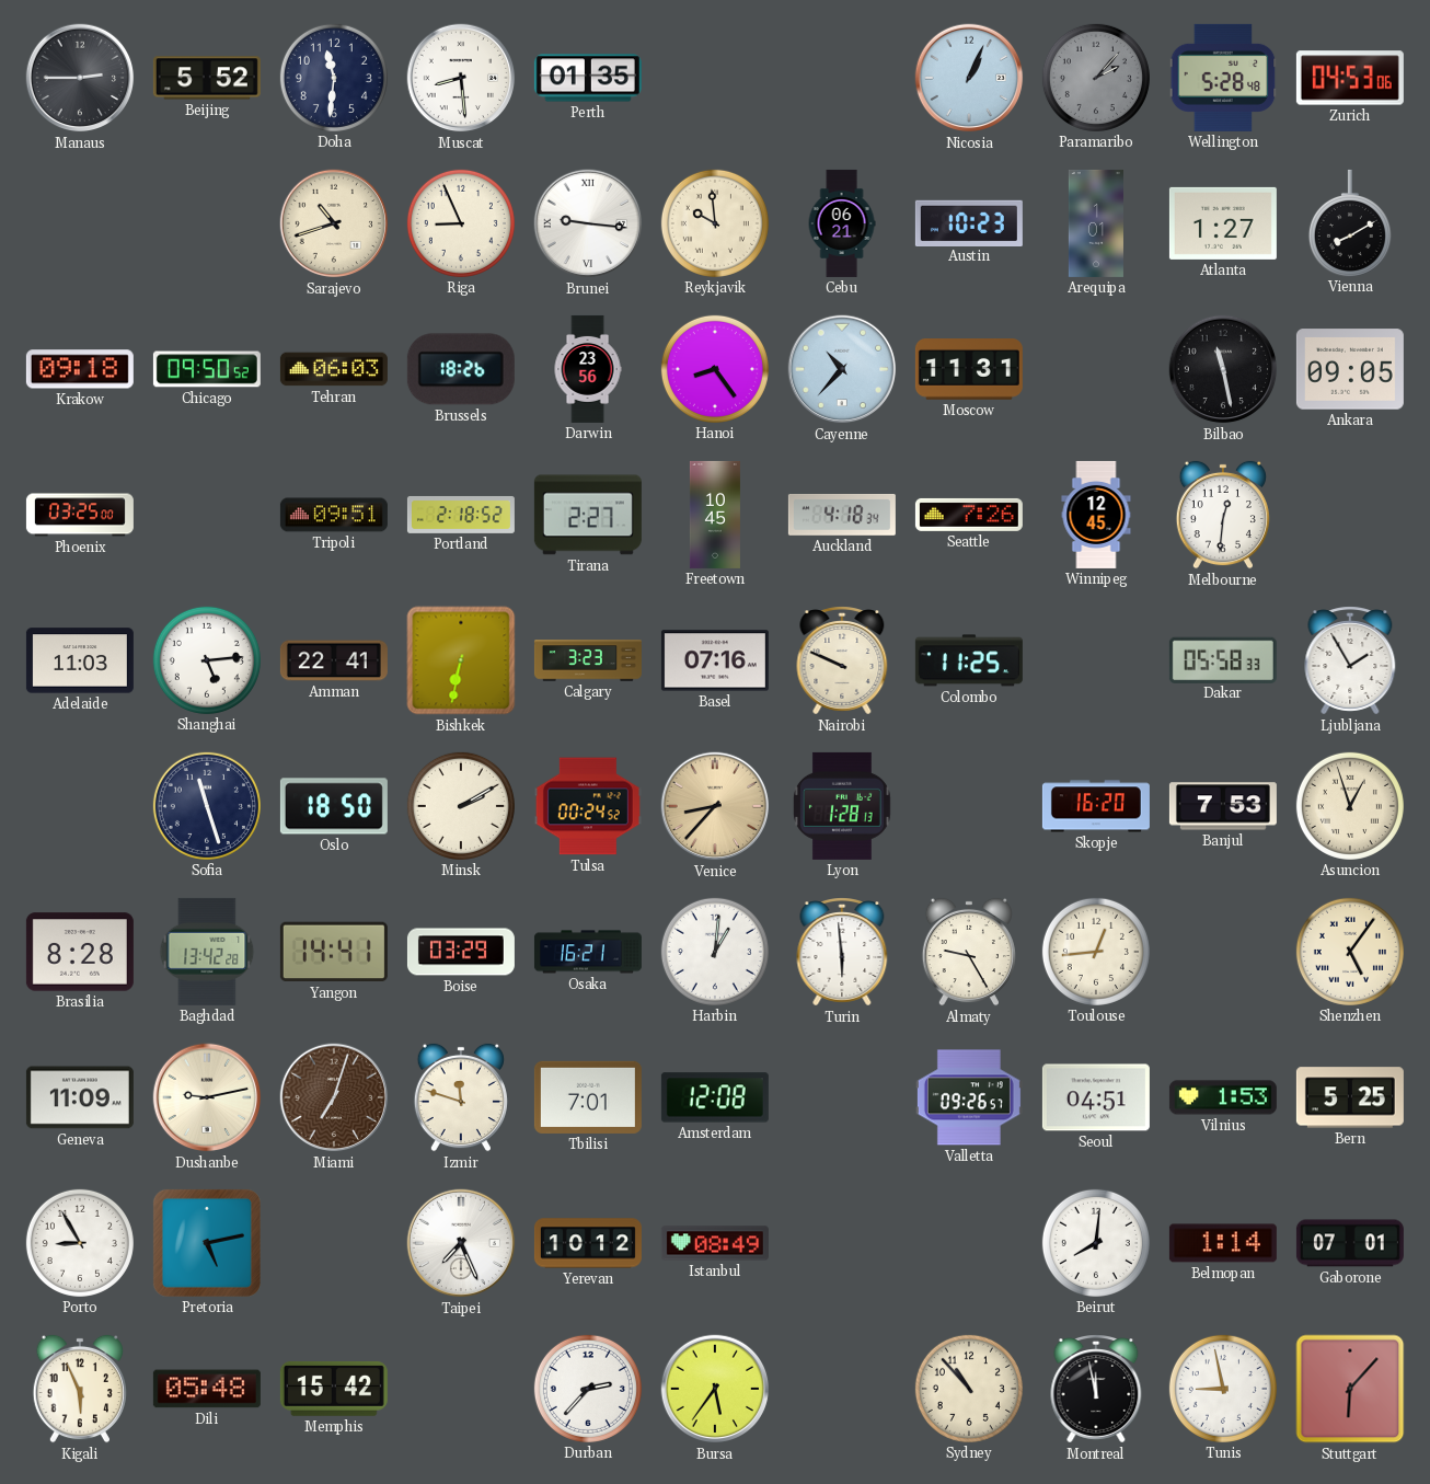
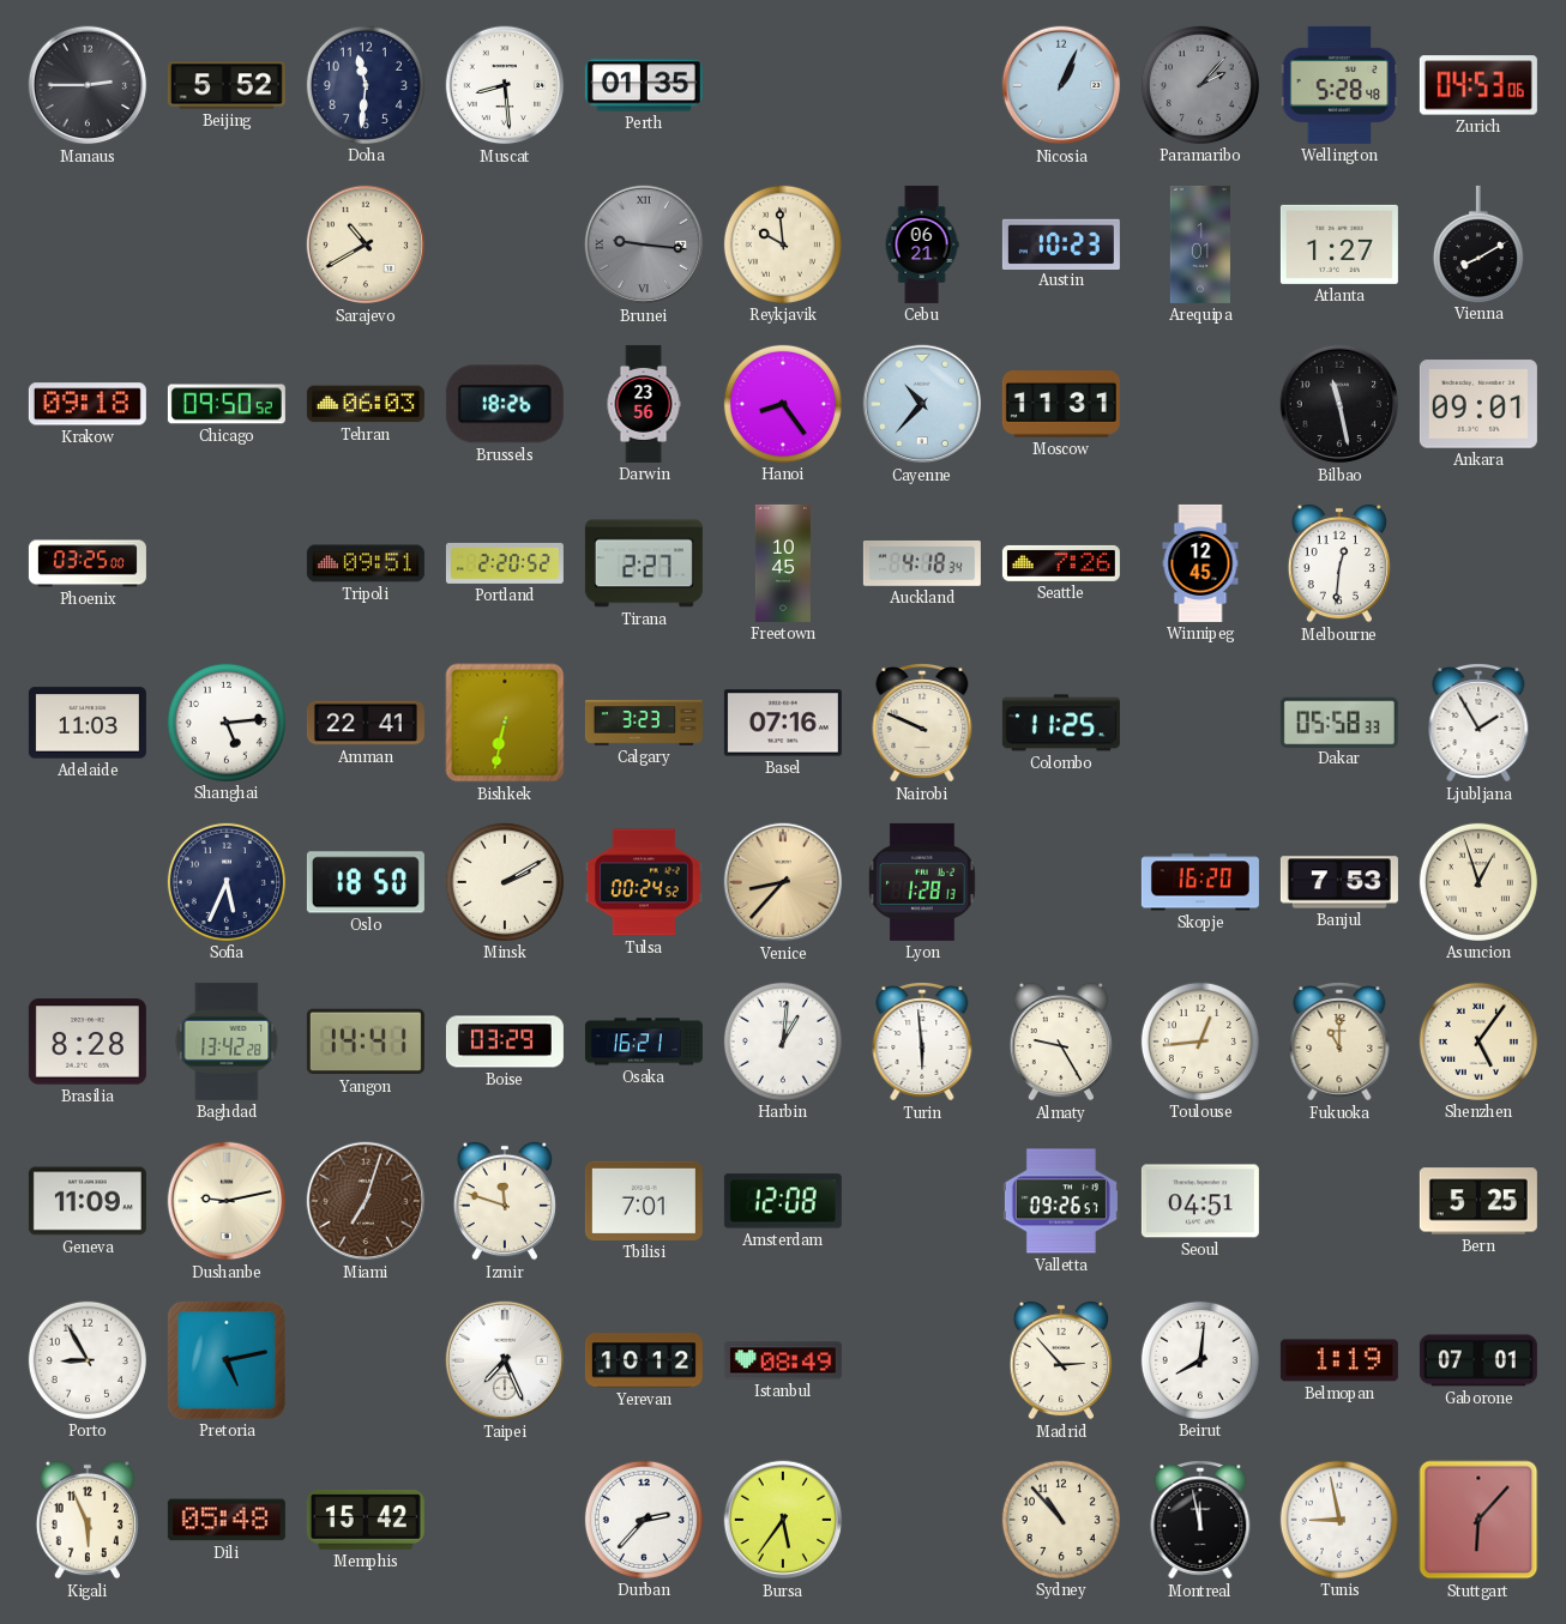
Sarajevo: 10:42 -> 10:40 (366, 244)
Riga: 8:56 -> none (461, 223)
Brunei dial: white -> grey (644, 244)
Ankara: 09:05 -> 09:01 (1478, 404)
Portland: 2:18 -> 2:20 (505, 563)
Sofia: 11:27 -> 5:34 (227, 882)
Fukuoka: none -> 11:00 (1339, 1042)
Vilnius: 1:53 -> none (1223, 1097)
Madrid: none -> 2:53 (1061, 1360)
Belmopan: 1:14 -> 1:19 (1339, 1360)
